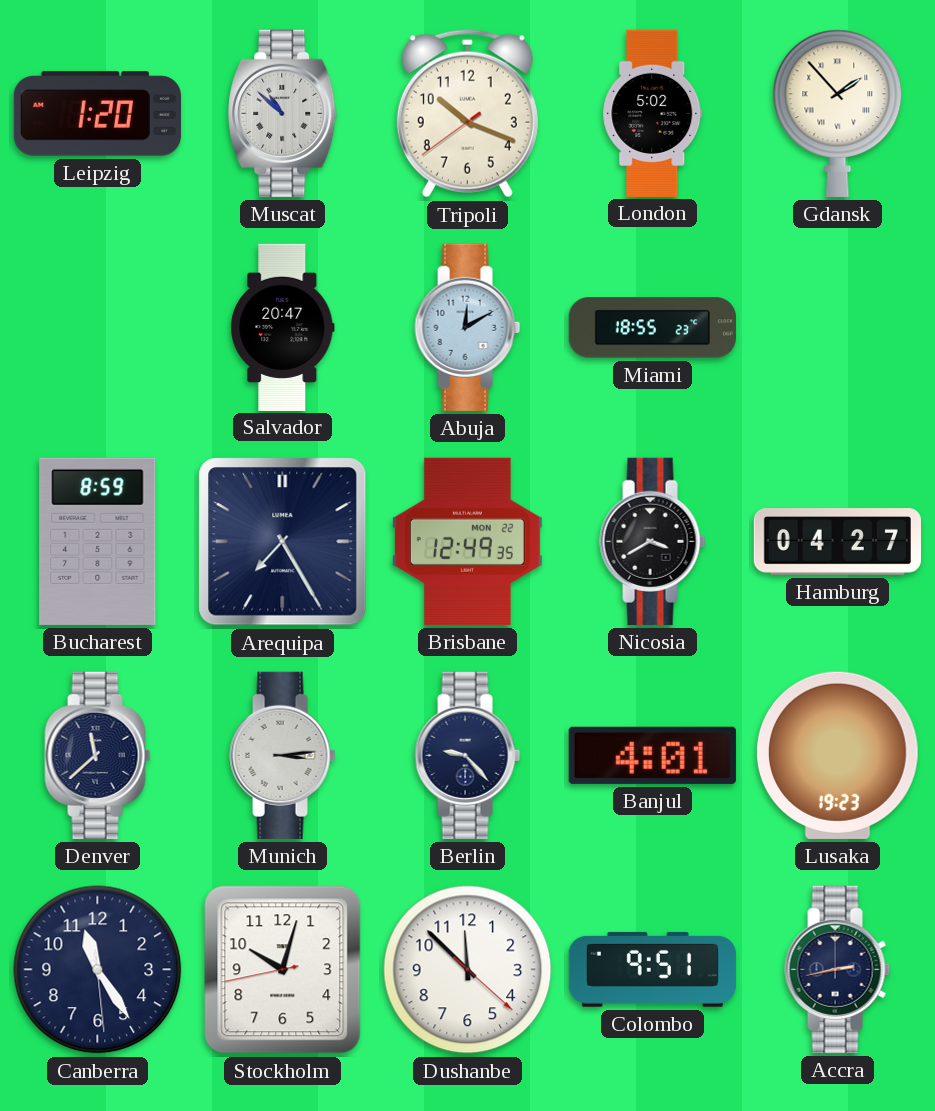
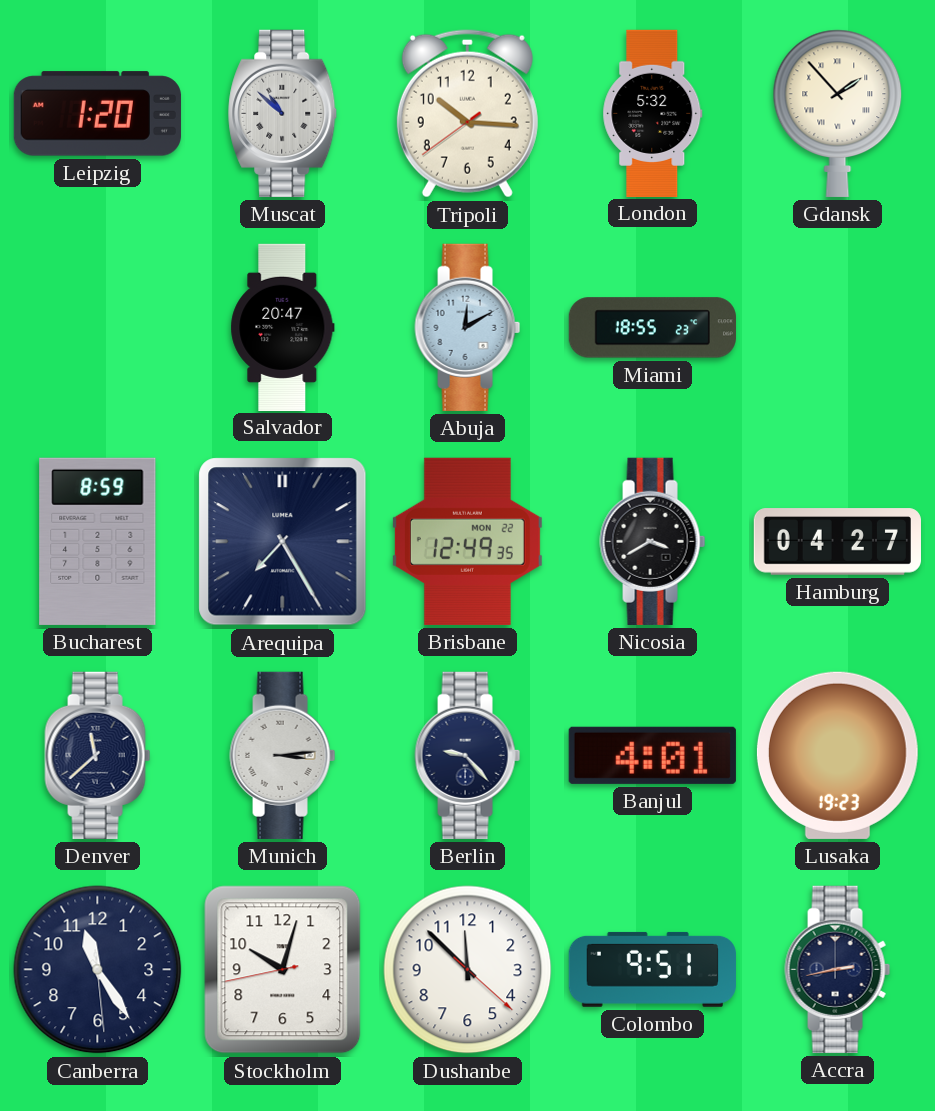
Tripoli: 10:18 -> 10:15 (467, 114)
London: 5:02 -> 5:32 (653, 113)
